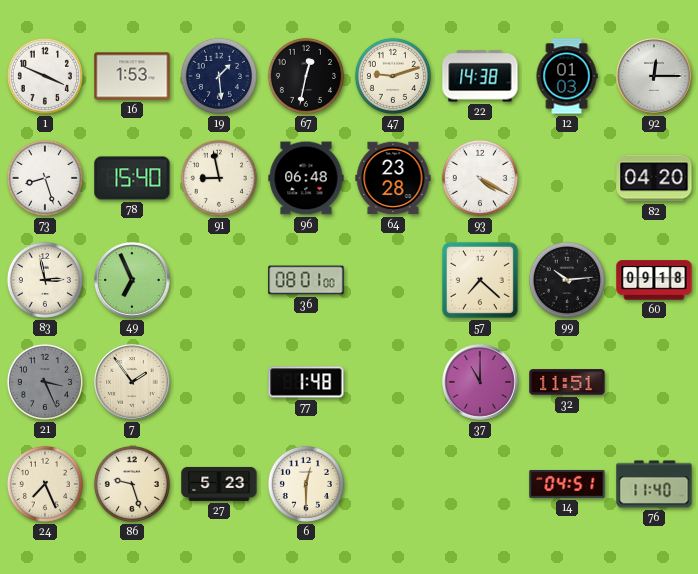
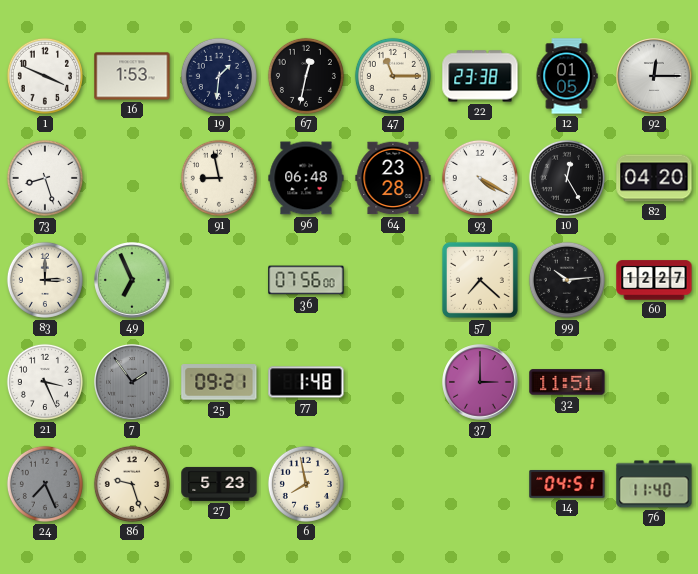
19: 1:29 -> 1:31 (219, 76)
47: 9:12 -> 11:15 (393, 76)
22: 14:38 -> 23:38 (480, 76)
12: 01:03 -> 01:05 (567, 76)
78: 15:40 -> none (132, 178)
10: none -> 12:25 (567, 178)
83: 2:58 -> 3:00 (45, 280)
36: 08:01 -> 07:56 (306, 280)
60: 09:18 -> 12:27 (654, 280)
21 dial: grey -> white (45, 382)
7 dial: cream -> grey (132, 382)
25: none -> 09:21 (219, 382)
37: 11:00 -> 3:00 (480, 382)
24 dial: cream -> grey (45, 484)
6: 12:30 -> 7:58 (306, 484)
